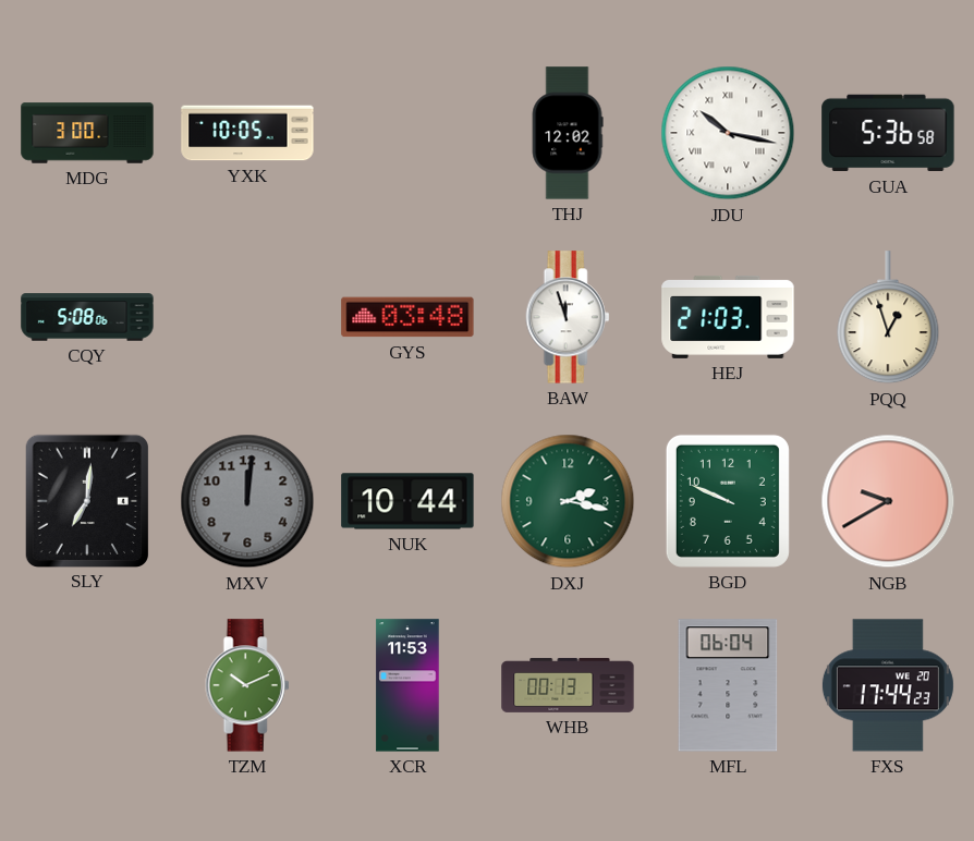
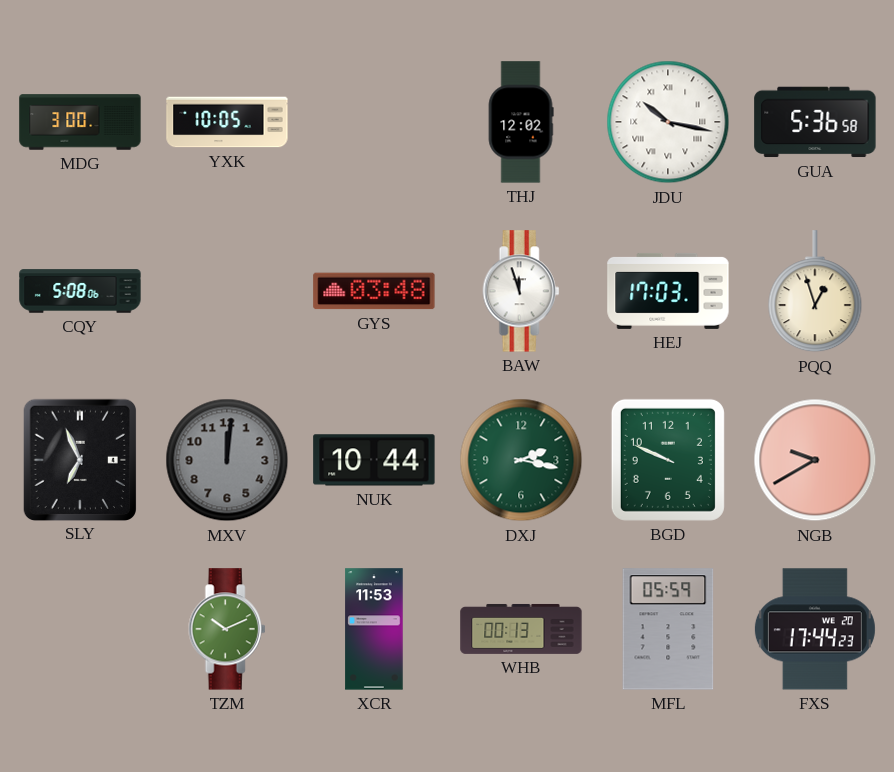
HEJ: 21:03 -> 17:03 (668, 291)
SLY: 7:01 -> 6:56 (79, 459)
MFL: 06:04 -> 05:59 (668, 629)
